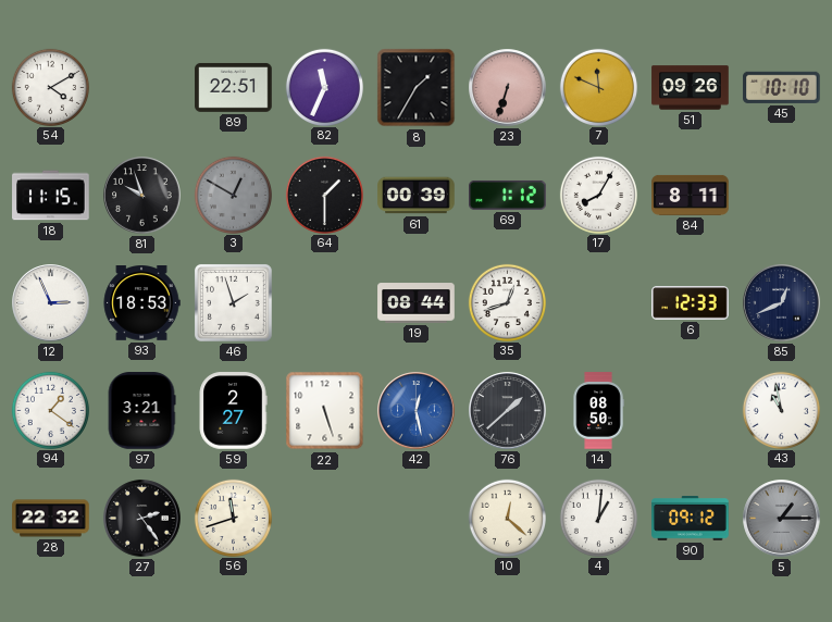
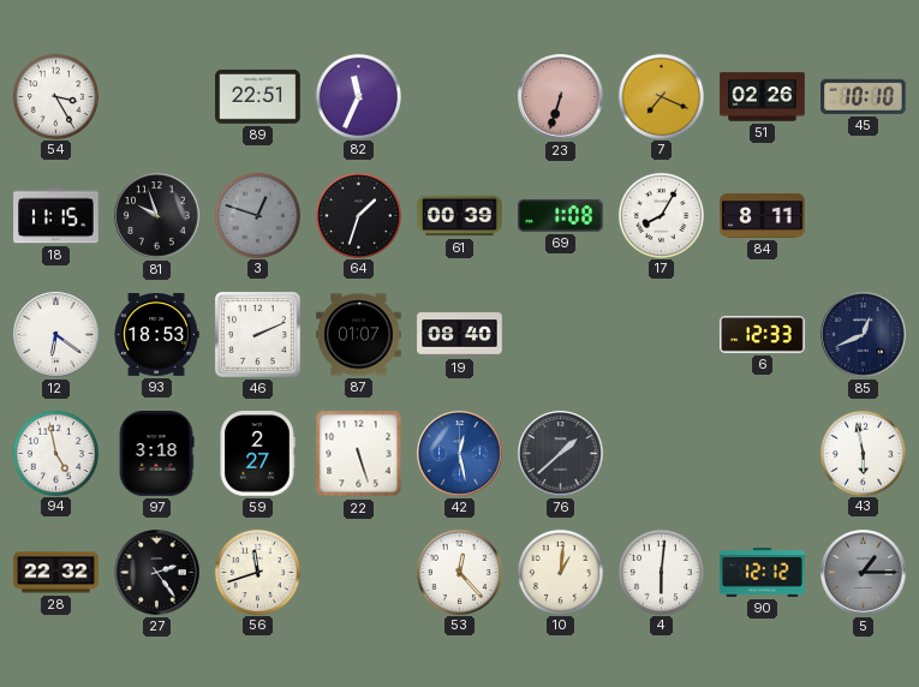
54: 4:10 -> 3:25 (55, 96)
8: 1:35 -> none (417, 88)
7: 11:49 -> 7:19 (661, 96)
51: 09:26 -> 02:26 (763, 97)
3: 12:50 -> 12:48 (257, 215)
64: 1:30 -> 1:33 (358, 215)
69: 1:12 -> 1:08 (561, 215)
12: 2:56 -> 6:21 (56, 335)
46: 1:57 -> 2:11 (258, 335)
87: none -> 01:07 (359, 335)
19: 08:44 -> 08:40 (460, 335)
35: 12:42 -> none (507, 302)
94: 1:21 -> 4:58 (55, 453)
97: 3:21 -> 3:18 (156, 454)
14: 08:50 -> none (598, 411)
43: 10:58 -> 5:58 (863, 453)
53: none -> 12:23 (459, 572)
10: 12:22 -> 1:01 (560, 572)
4: 1:01 -> 6:01 (661, 572)
90: 09:12 -> 12:12 (763, 573)
